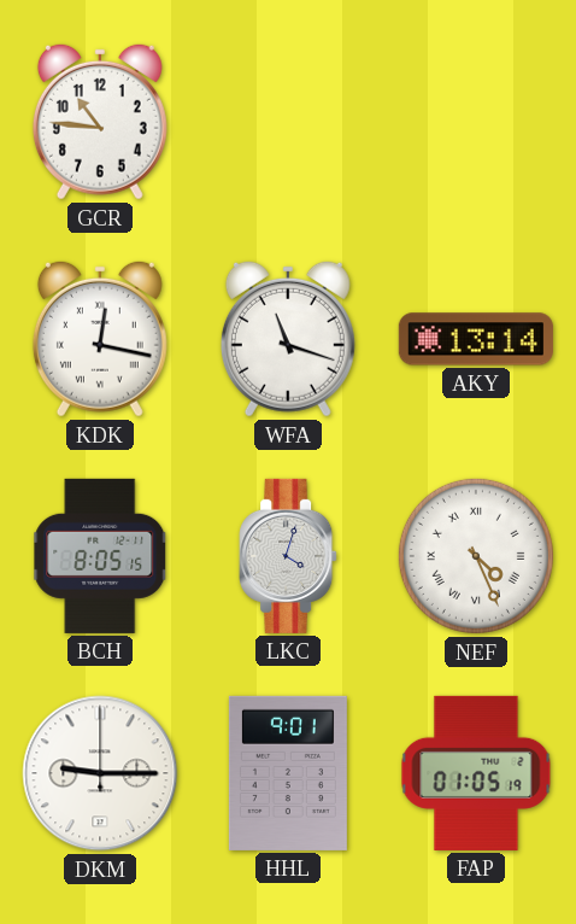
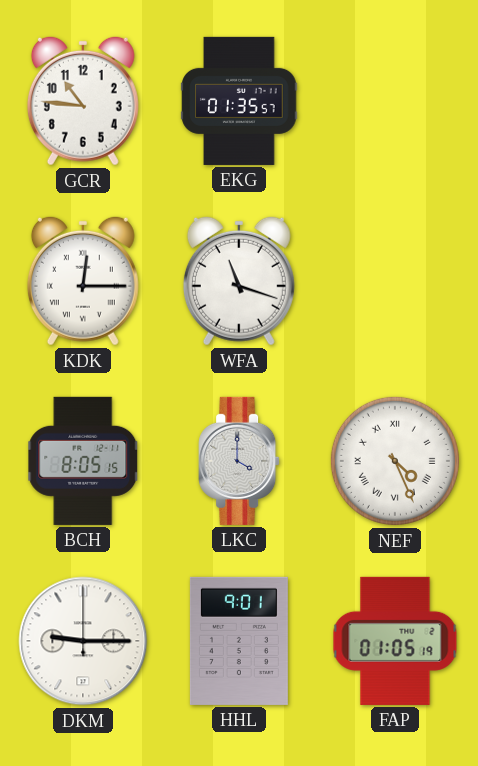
EKG: none -> 01:35 (239, 101)
KDK: 12:17 -> 12:15 (83, 281)
AKY: 13:14 -> none (476, 339)
LKC: 4:03 -> 4:00 (239, 461)
